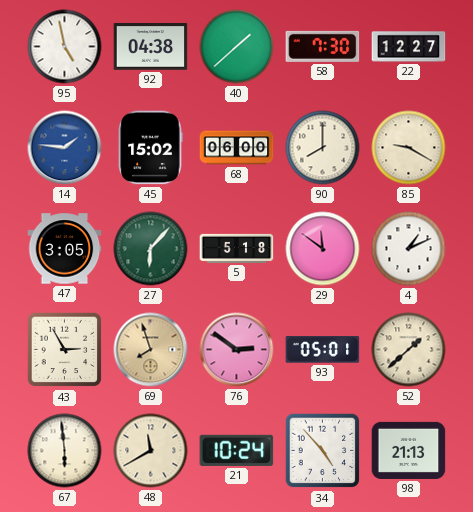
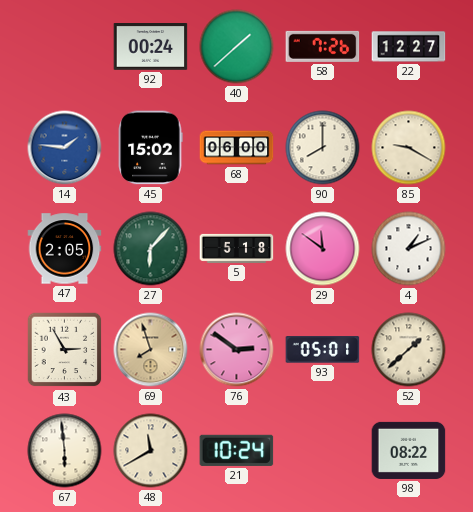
95: 4:58 -> none (65, 47)
92: 04:38 -> 00:24 (151, 47)
58: 7:30 -> 7:26 (323, 46)
47: 3:05 -> 2:05 (65, 249)
34: 4:53 -> none (323, 451)
98: 21:13 -> 08:22 (409, 450)
